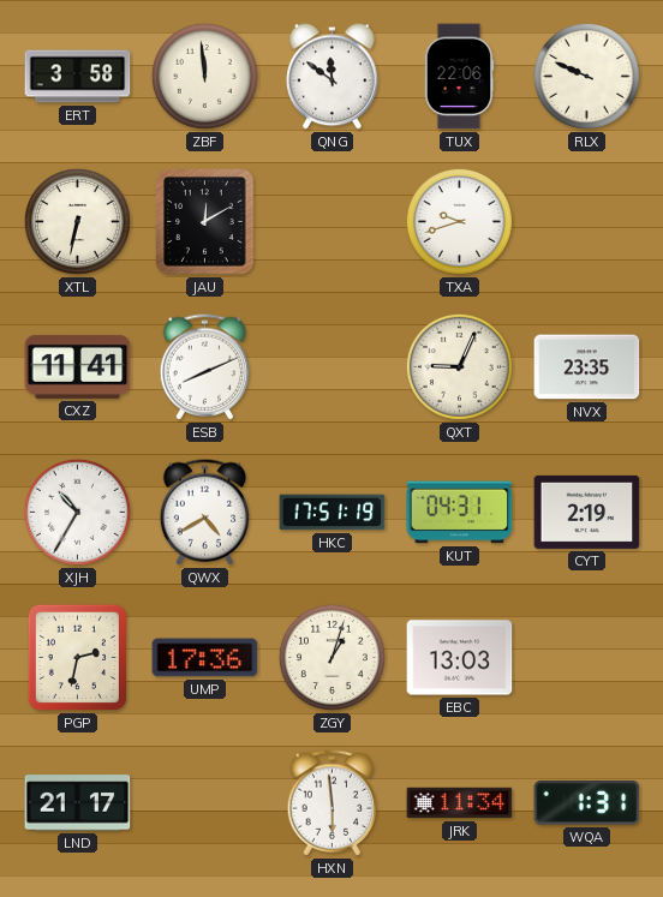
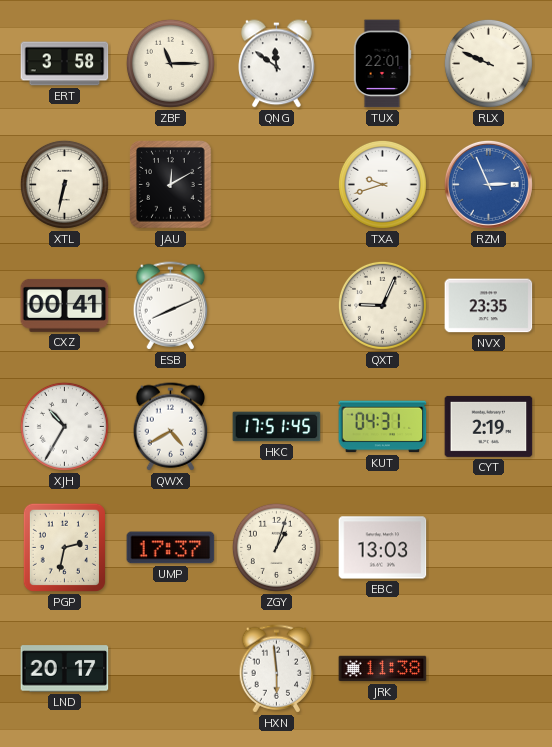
ZBF: 11:59 -> 11:15 (170, 63)
TUX: 22:06 -> 22:01 (382, 64)
RZM: none -> 2:56 (488, 184)
CXZ: 11:41 -> 00:41 (65, 305)
HKC: 17:51:19 -> 17:51:45 (277, 427)
UMP: 17:36 -> 17:37 (171, 548)
LND: 21:17 -> 20:17 (65, 669)
JRK: 11:34 -> 11:38 (383, 669)
WQA: 1:31 -> none (587, 803)
